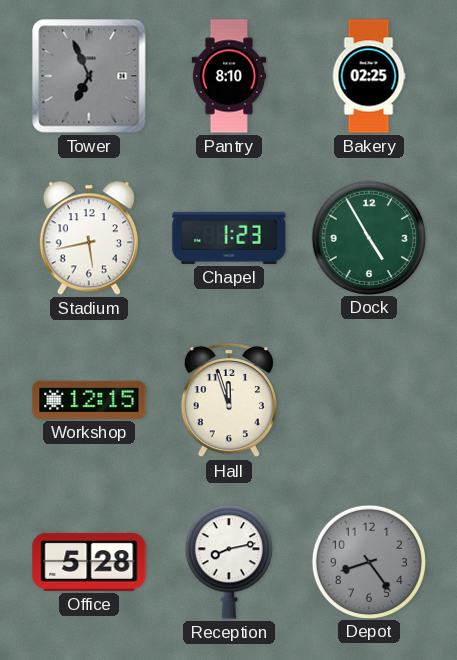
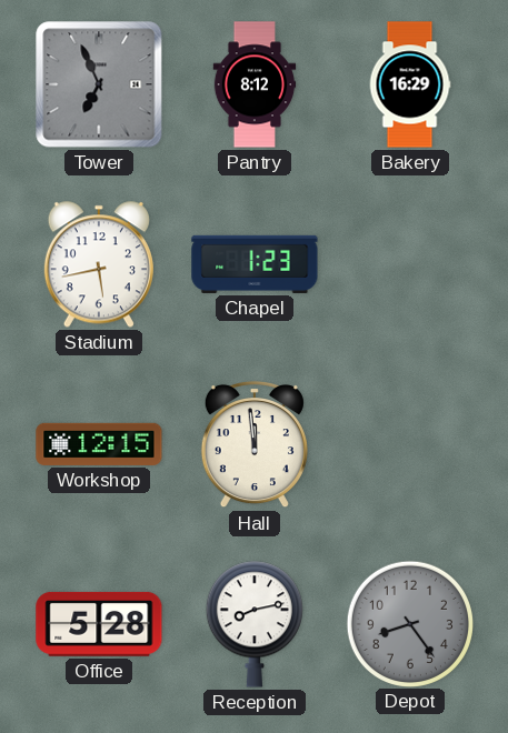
Pantry: 8:10 -> 8:12 (255, 84)
Bakery: 02:25 -> 16:29 (410, 84)
Dock: 4:55 -> none (368, 237)
Hall: 11:57 -> 11:59 (255, 444)
